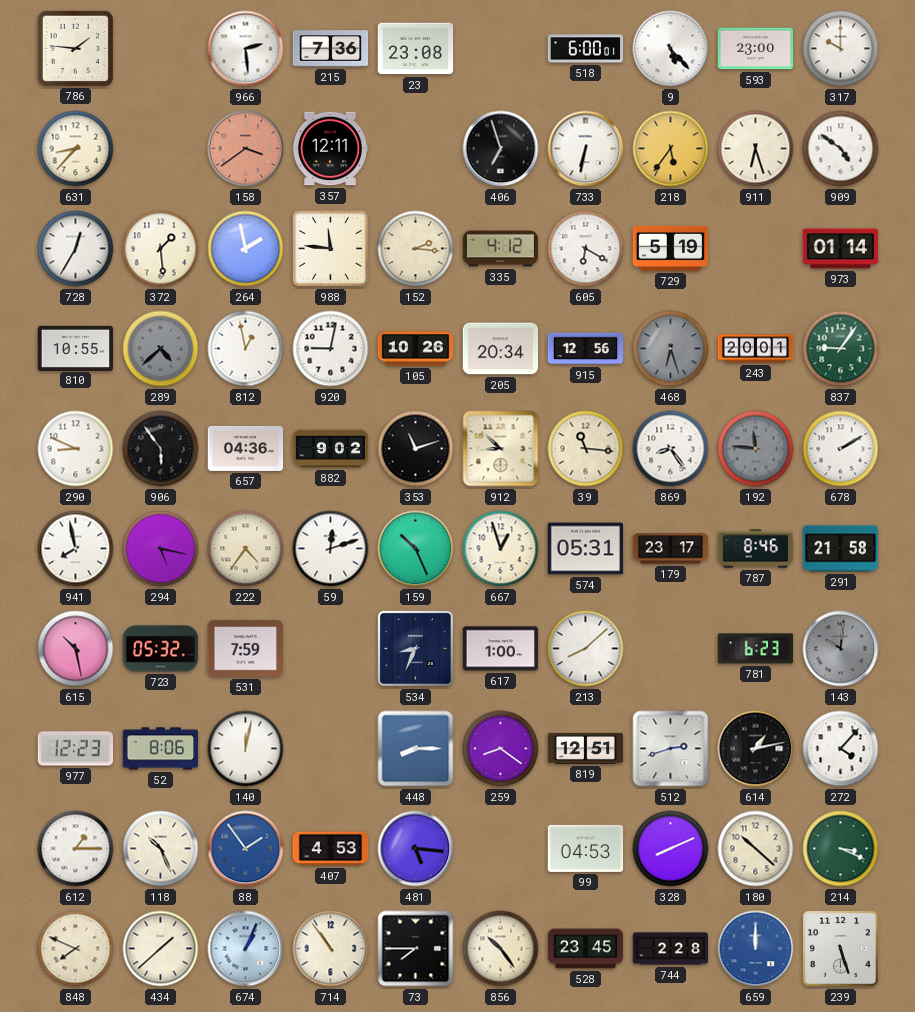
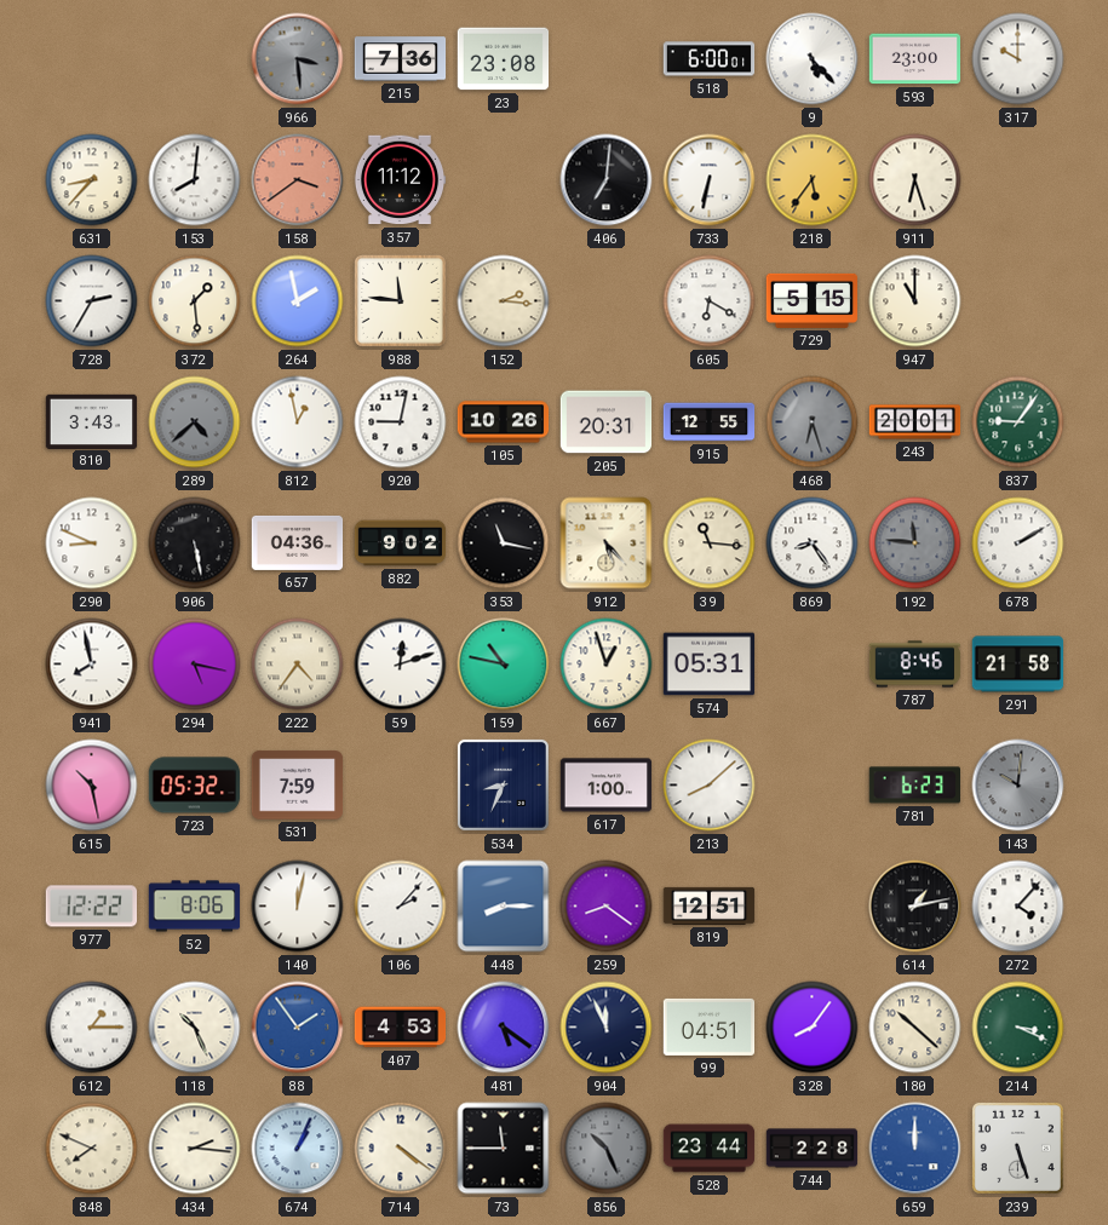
786: 1:46 -> none (75, 48)
966: 2:29 -> 3:29 (298, 59)
966 dial: white -> grey (298, 59)
153: none -> 8:01 (195, 180)
357: 12:11 -> 11:12 (400, 180)
406: 6:57 -> 7:01 (607, 180)
909: 4:51 -> none (841, 149)
728: 12:35 -> 2:35 (92, 301)
335: 4:12 -> none (501, 249)
729: 5:19 -> 5:15 (813, 300)
947: none -> 11:00 (915, 301)
973: 01:14 -> none (841, 249)
810: 10:55 -> 3:43 (92, 421)
205: 20:34 -> 20:31 (607, 422)
915: 12:56 -> 12:55 (710, 422)
906: 5:54 -> 5:28 (195, 544)
353: 11:12 -> 11:17 (504, 544)
912: 8:52 -> 5:23 (607, 544)
159: 10:26 -> 10:47 (504, 665)
179: 23:17 -> none (671, 549)
977: 12:23 -> 12:22 (92, 907)
106: none -> 2:07 (401, 907)
512: 2:42 -> none (671, 749)
481: 5:16 -> 5:21 (504, 1028)
904: none -> 11:56 (607, 1028)
99: 04:53 -> 04:51 (710, 1026)
328: 8:11 -> 8:06 (813, 1028)
434: 1:38 -> 2:16 (195, 1149)
714: 10:54 -> 4:21 (401, 1149)
73: 7:45 -> 11:45 (504, 1149)
856: 10:24 -> 10:26 (607, 1149)
856 dial: cream -> grey (607, 1149)
528: 23:45 -> 23:44 (710, 1149)
